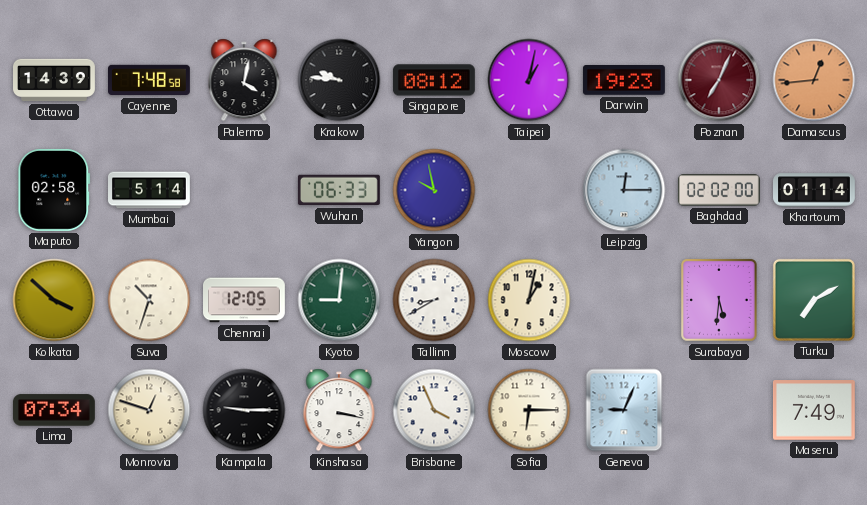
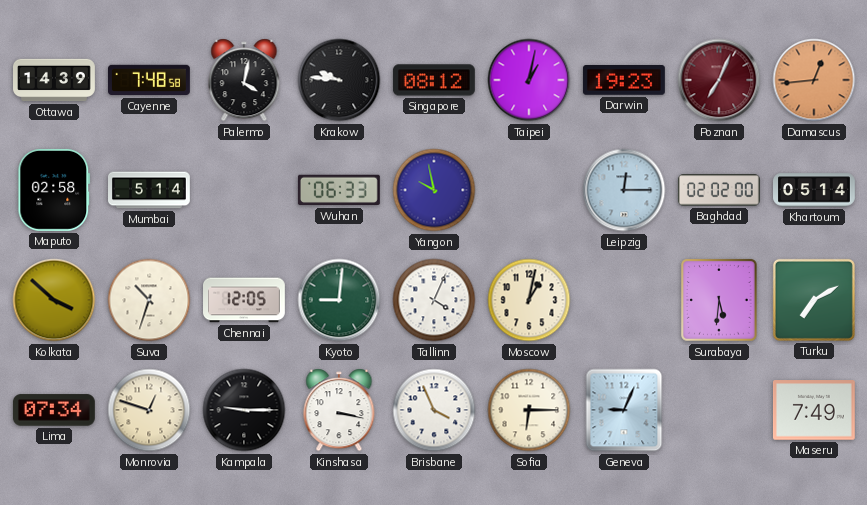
Khartoum: 01:14 -> 05:14 (815, 190)
Tallinn: 8:40 -> 4:04 (434, 300)
